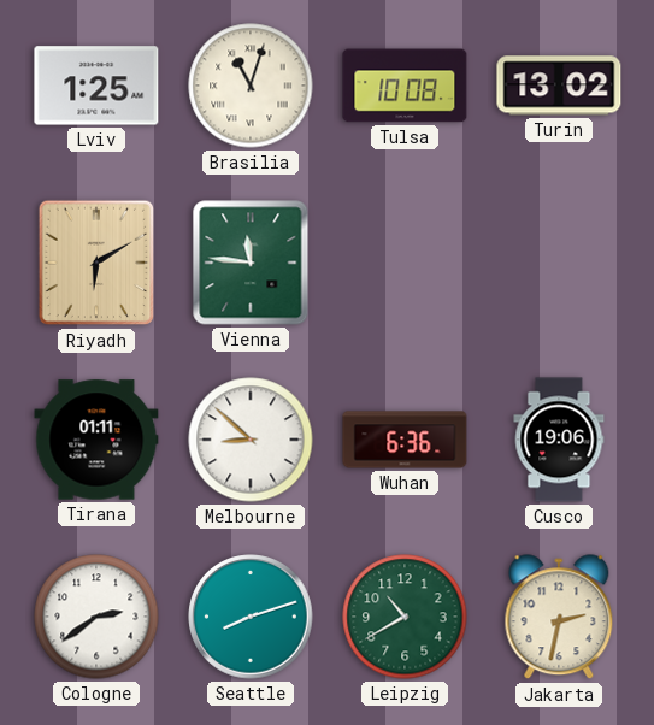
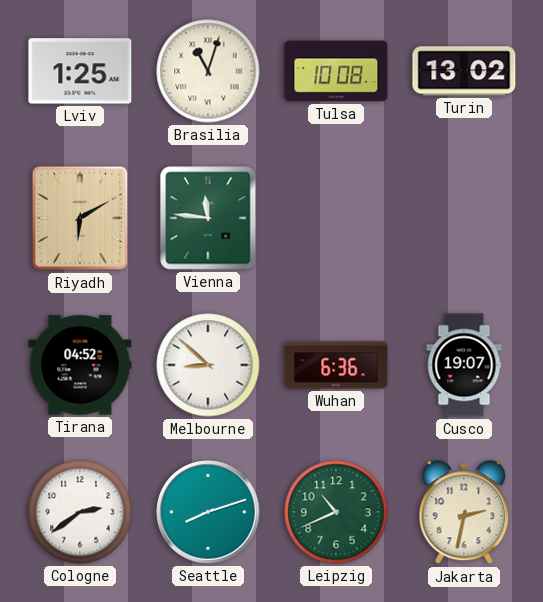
Tirana: 01:11 -> 04:52 (80, 365)
Cusco: 19:06 -> 19:07 (464, 365)
Leipzig: 10:40 -> 10:41 (336, 512)
